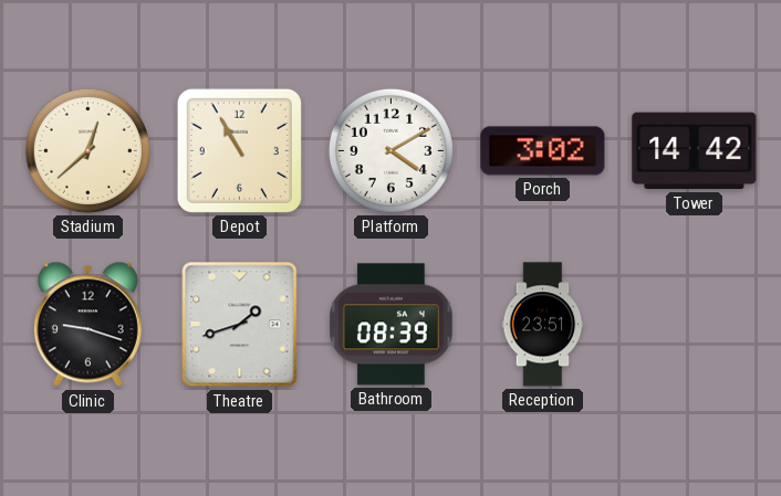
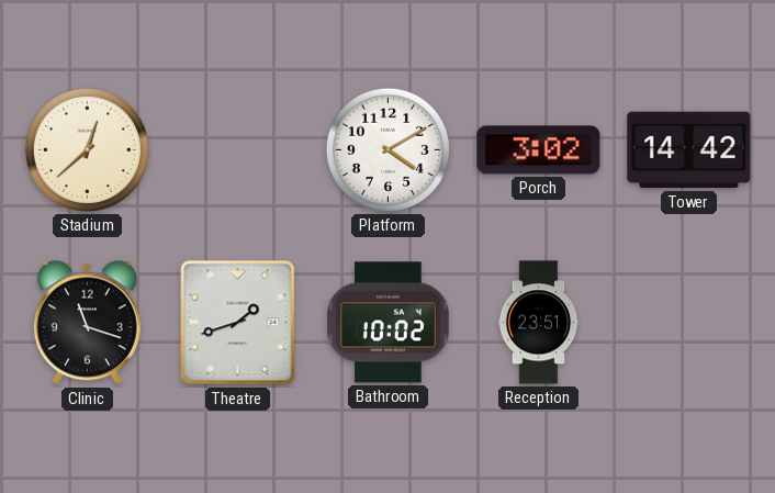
Depot: 10:55 -> none (239, 150)
Clinic: 9:18 -> 11:18 (87, 323)
Bathroom: 08:39 -> 10:02 (389, 323)
